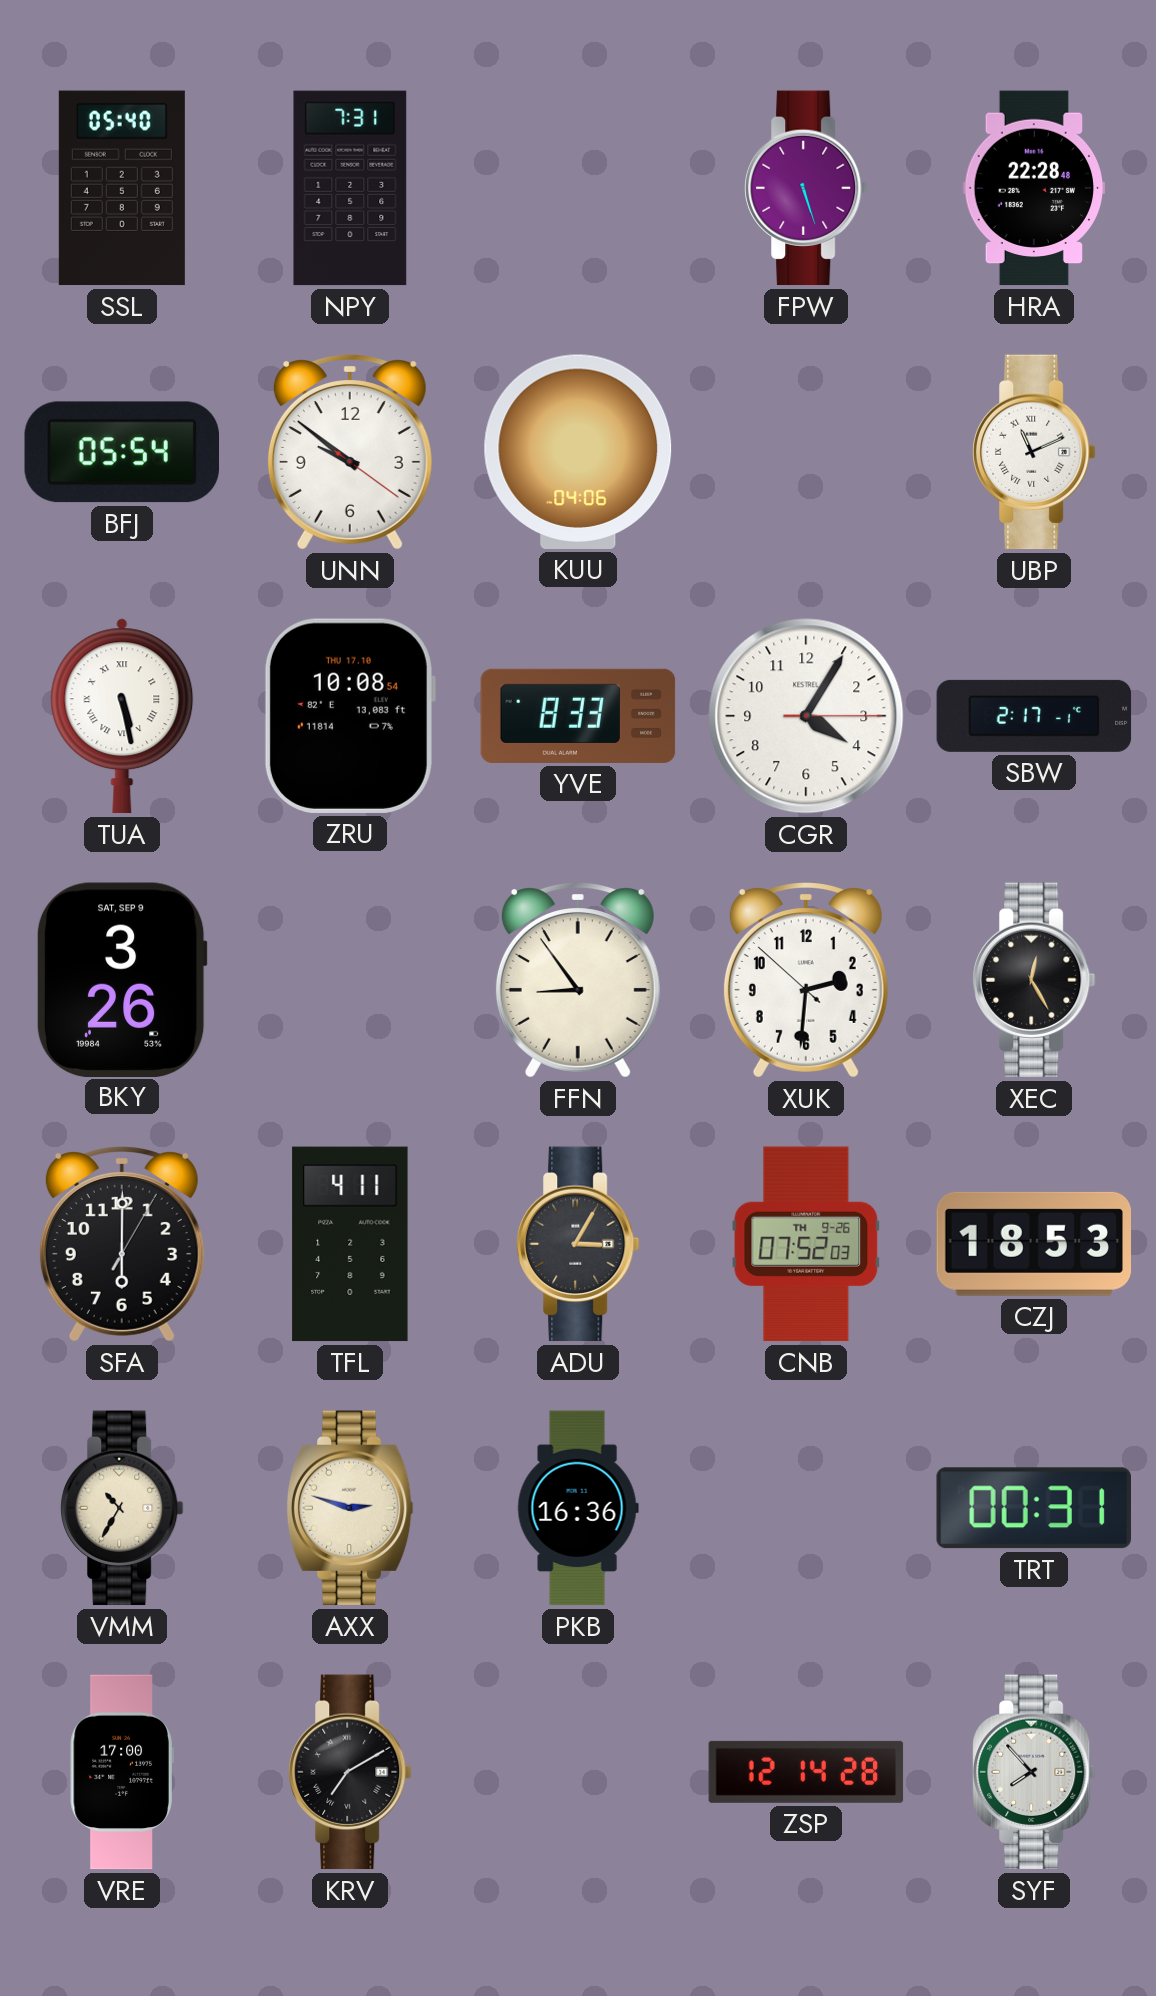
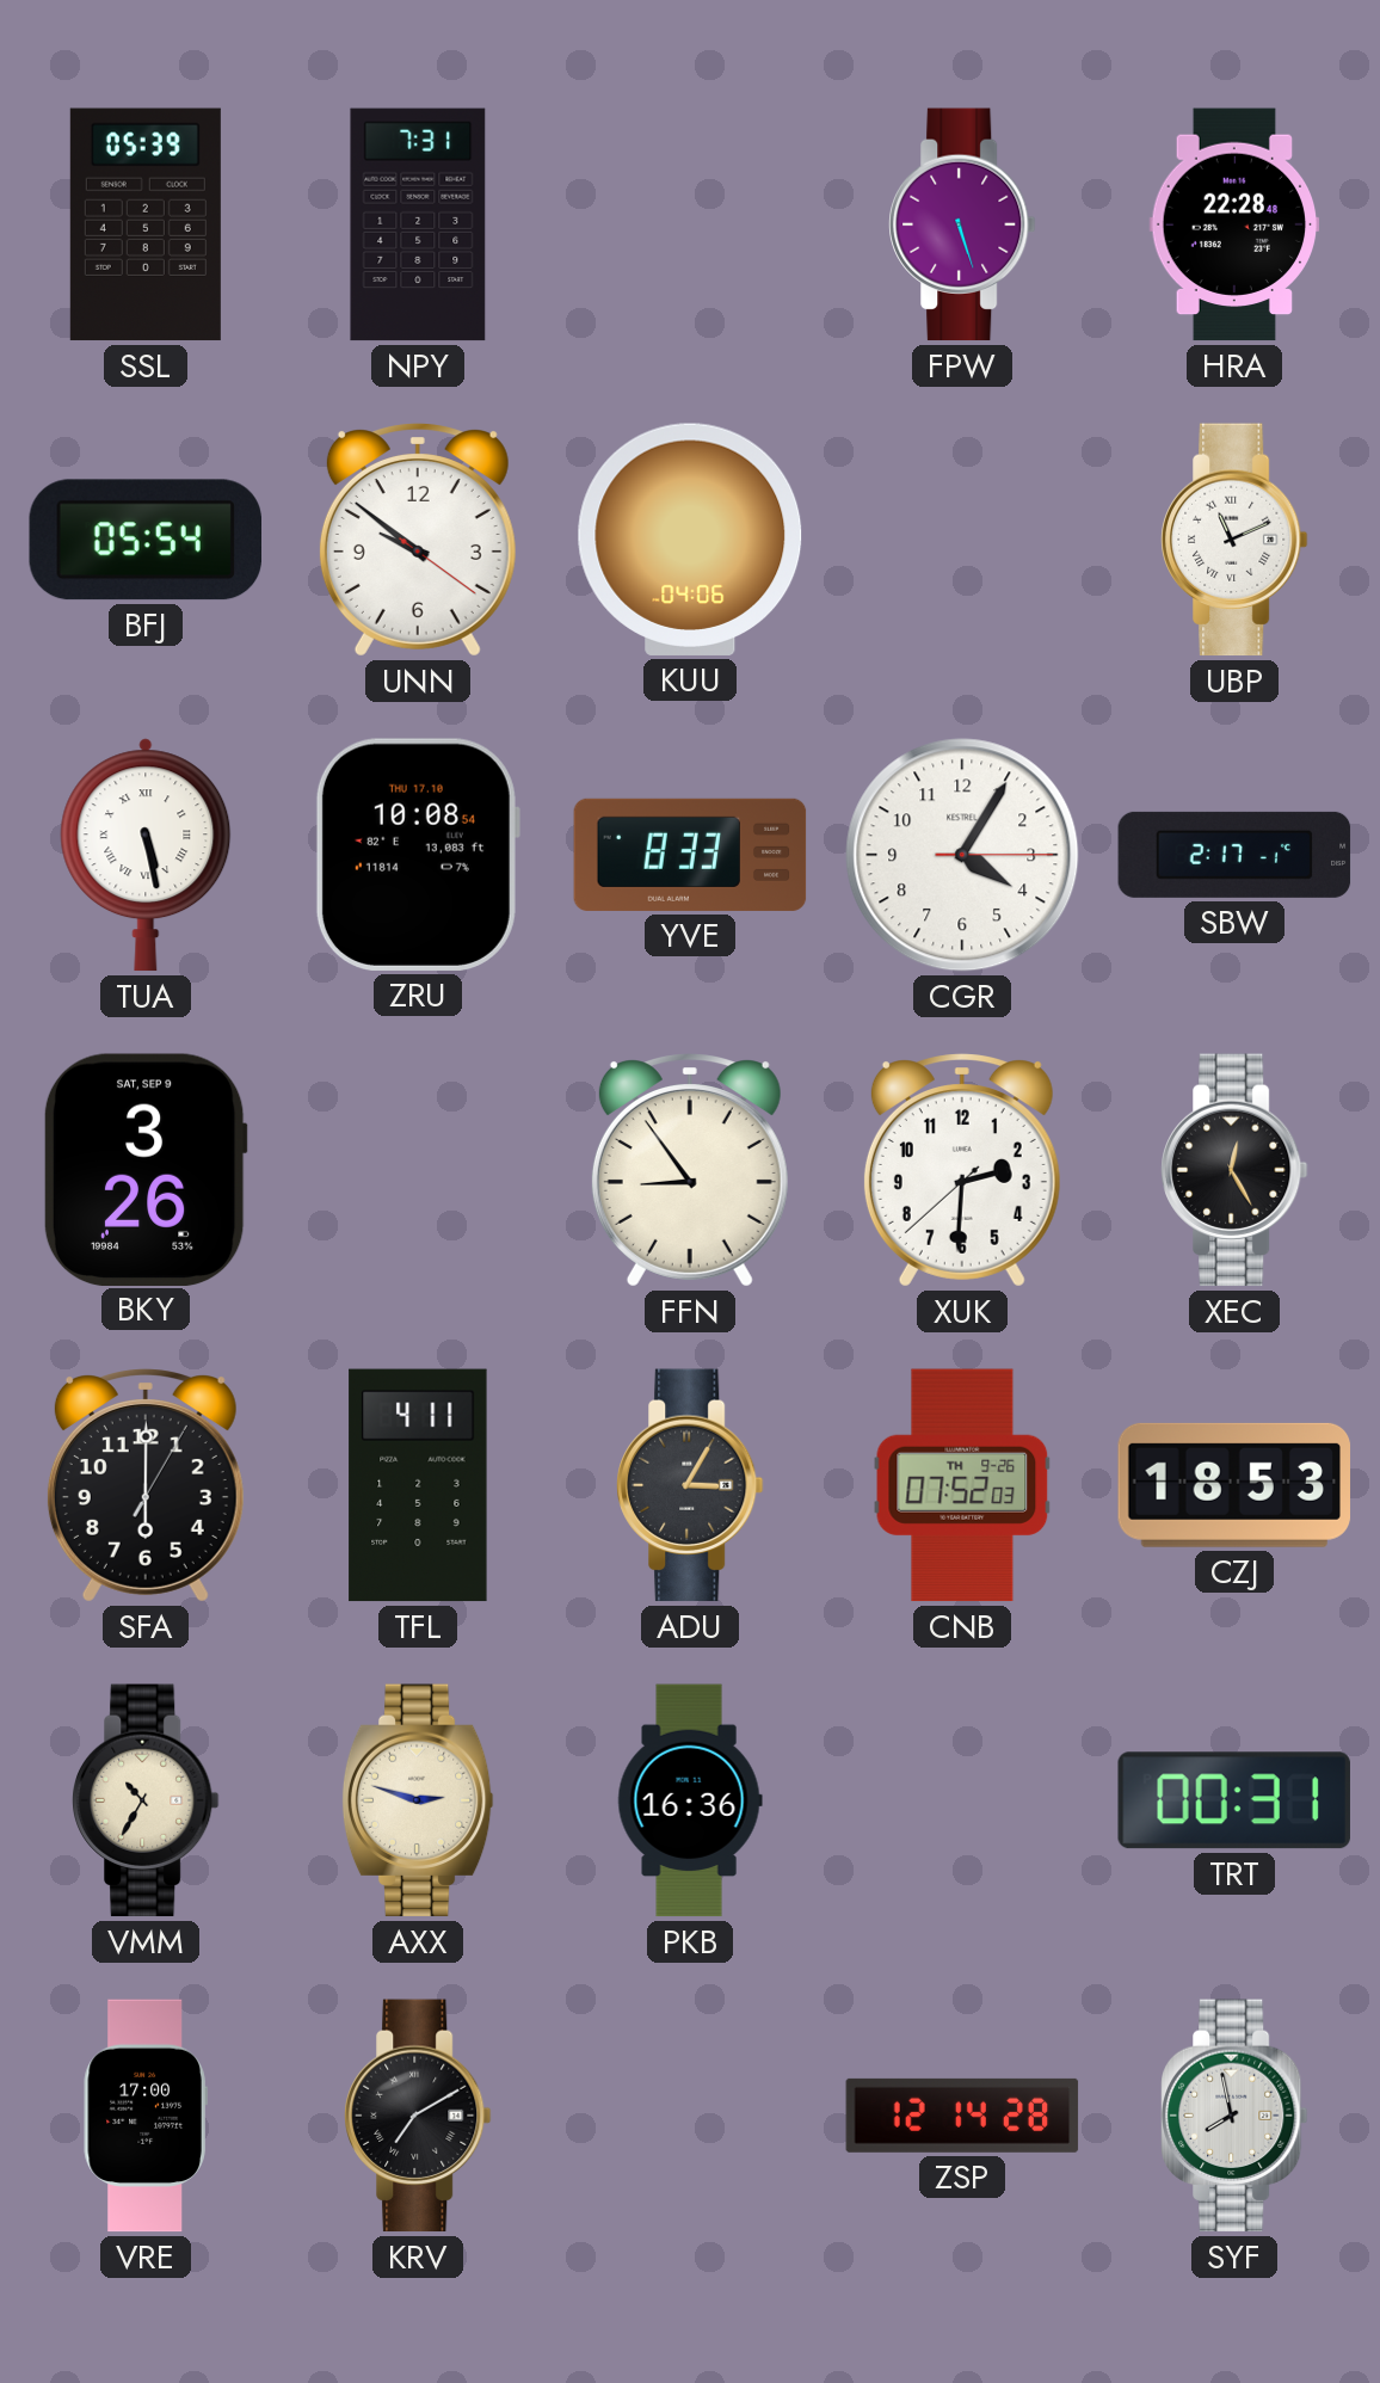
SSL: 05:40 -> 05:39 (146, 224)
XUK: 2:30:52 -> 2:30:38 (962, 1170)
SYF: 7:53 -> 7:58 (1236, 2116)
